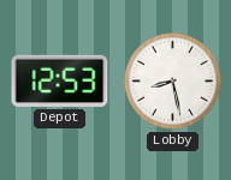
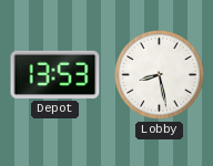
Depot: 12:53 -> 13:53 (55, 74)
